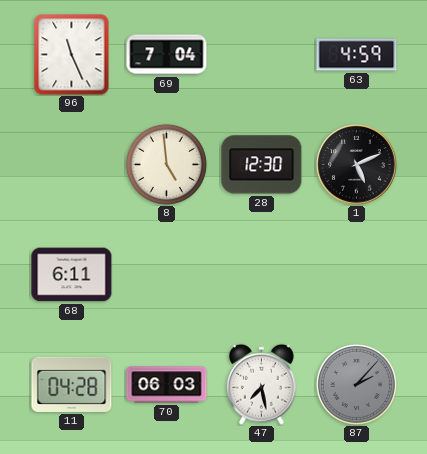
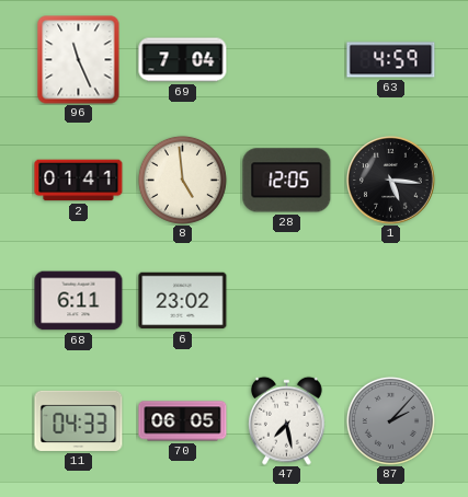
2: none -> 01:41 (79, 181)
28: 12:30 -> 12:05 (287, 181)
1: 5:11 -> 5:16 (391, 181)
6: none -> 23:02 (183, 301)
11: 04:28 -> 04:33 (79, 420)
70: 06:03 -> 06:05 (183, 421)
